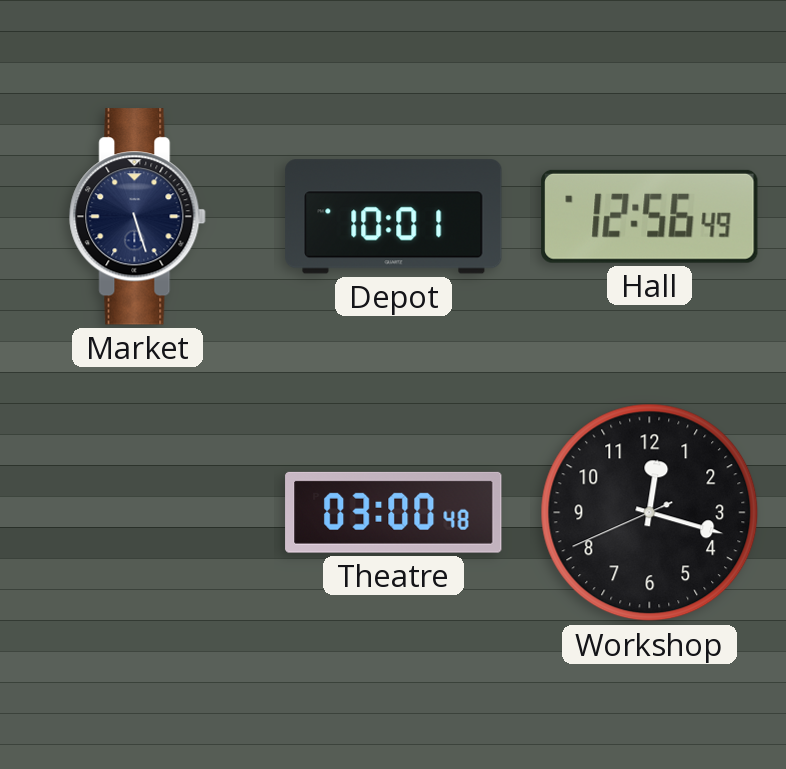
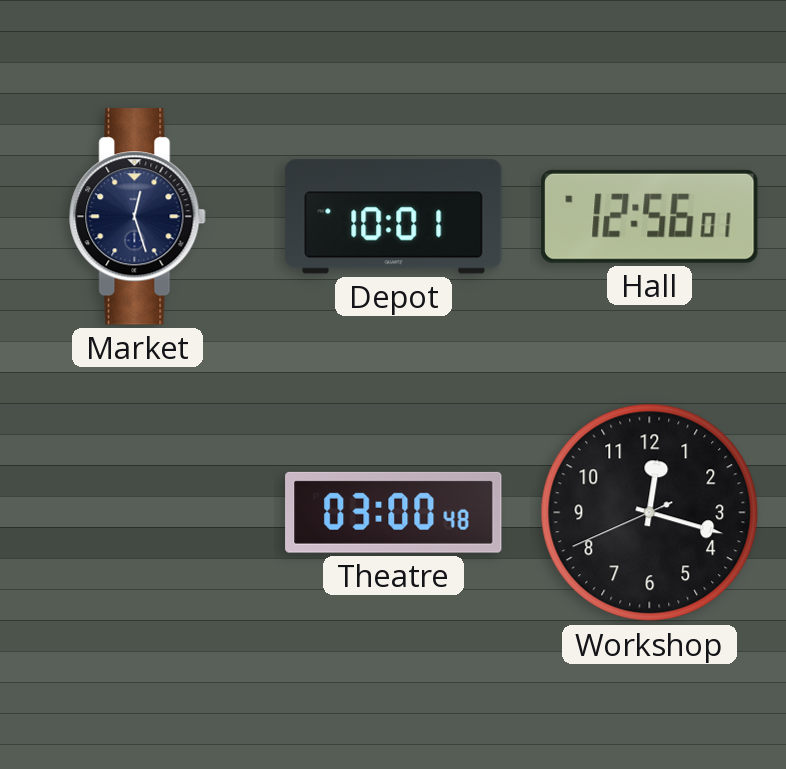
Market: 5:27 -> 12:27 (138, 217)
Hall: 12:56:49 -> 12:56:01 (650, 216)
